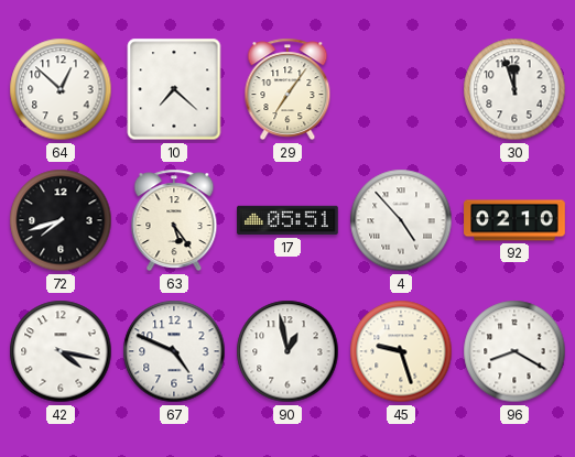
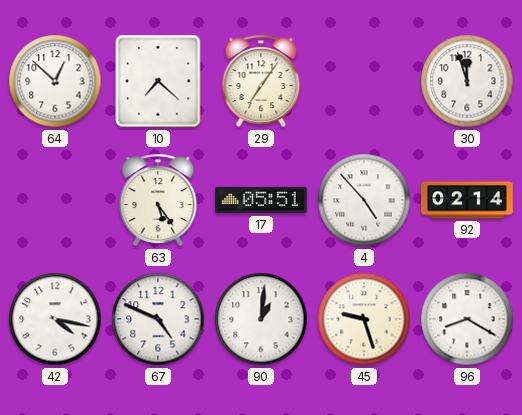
72: 7:42 -> none (61, 220)
92: 02:10 -> 02:14 (467, 200)
90: 12:58 -> 1:01 (261, 319)
